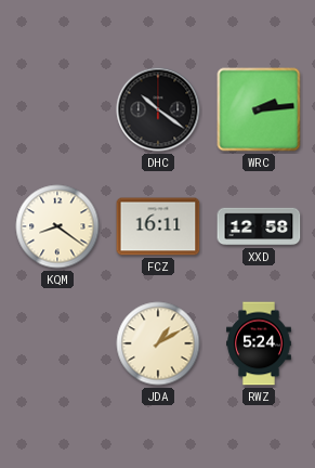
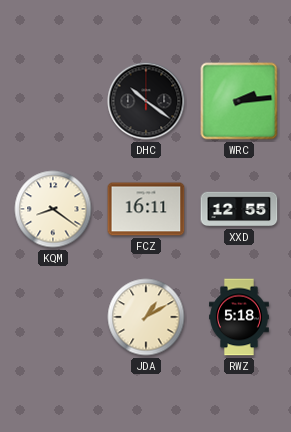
XXD: 12:58 -> 12:55 (239, 209)
RWZ: 5:24 -> 5:18 (240, 317)
